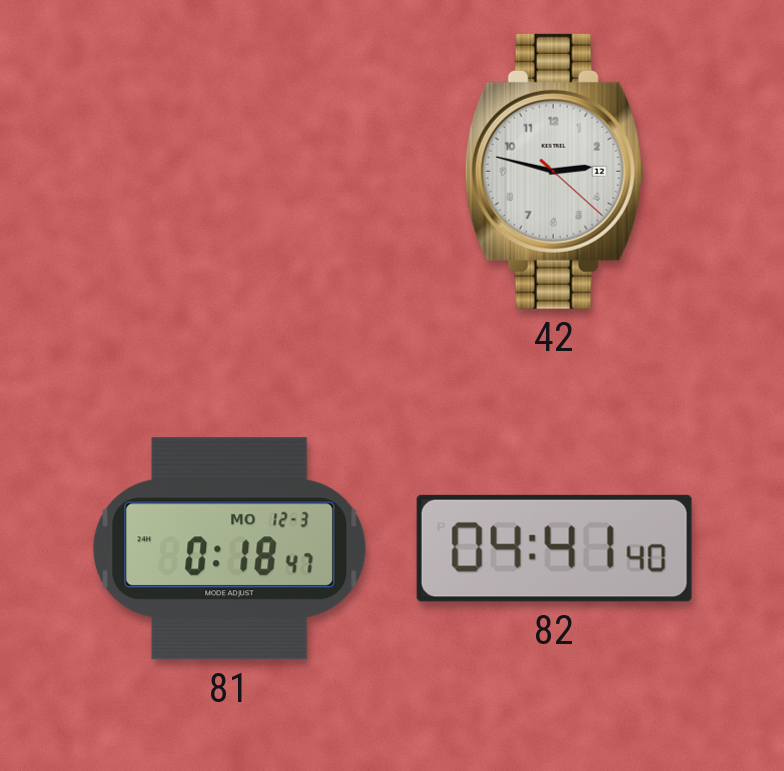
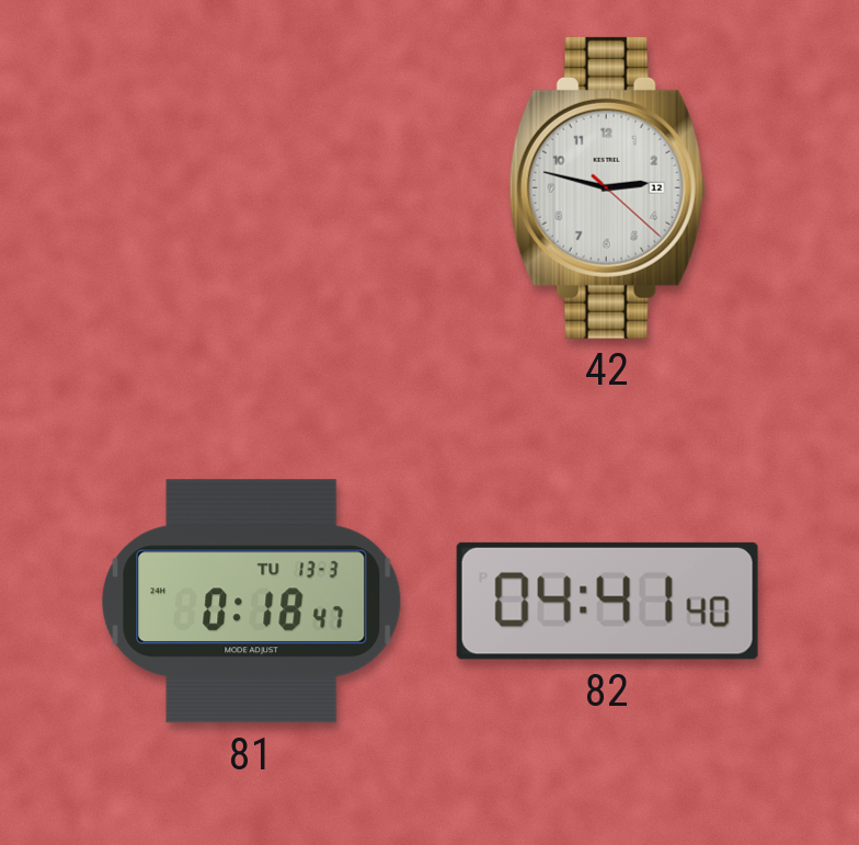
81 date: MO 12-3 -> TU 13-3 (252, 602)
